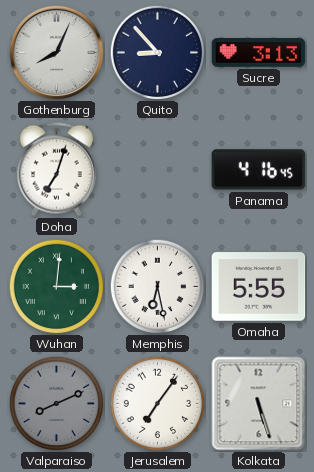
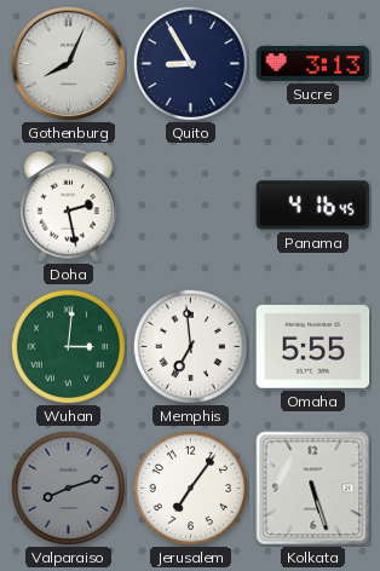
Quito: 8:53 -> 8:55 (190, 63)
Doha: 7:03 -> 2:28 (68, 206)
Memphis: 6:28 -> 6:59 (190, 346)
Valparaiso: 8:11 -> 8:12 (68, 488)
